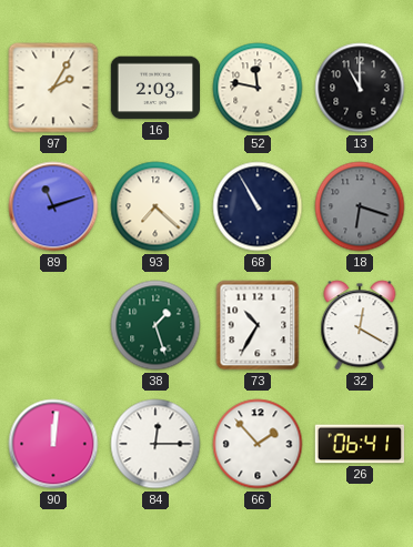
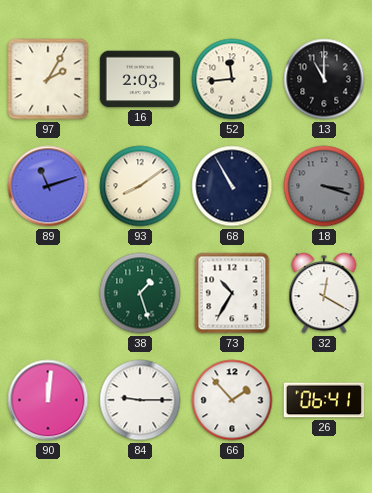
52: 11:47 -> 11:44 (232, 79)
93: 7:22 -> 8:09 (140, 186)
18: 6:18 -> 3:18 (324, 186)
84: 12:15 -> 9:15 (140, 400)
